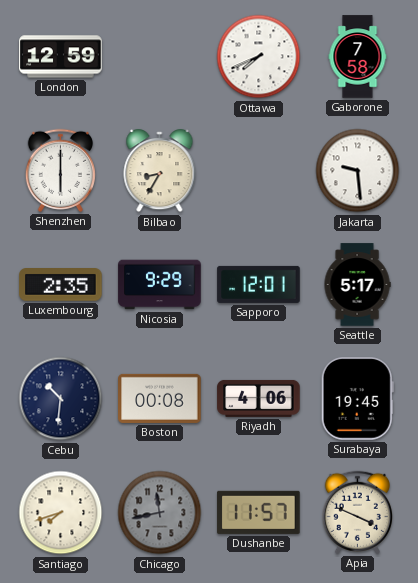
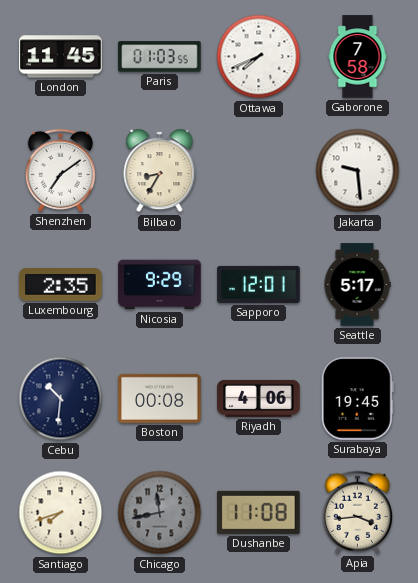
London: 12:59 -> 11:45 (61, 57)
Paris: none -> 01:03 (160, 57)
Shenzhen: 6:00 -> 7:09 (60, 170)
Dushanbe: 11:57 -> 11:08 (259, 512)
Apia: 3:49 -> 3:44 (357, 512)
